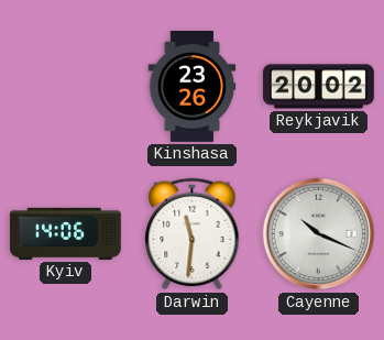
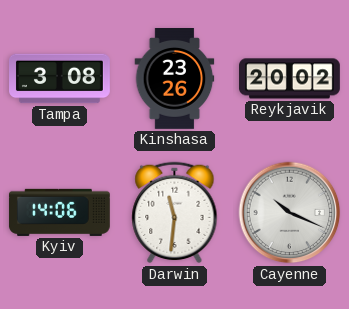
Tampa: none -> 3:08 (60, 79)
